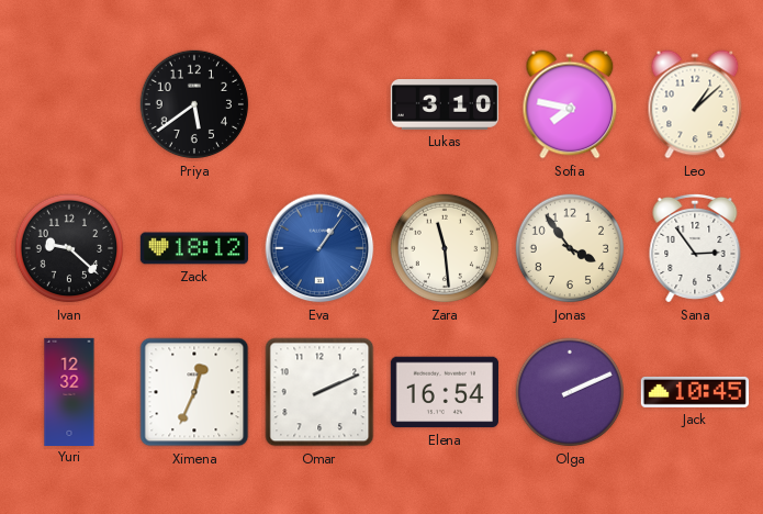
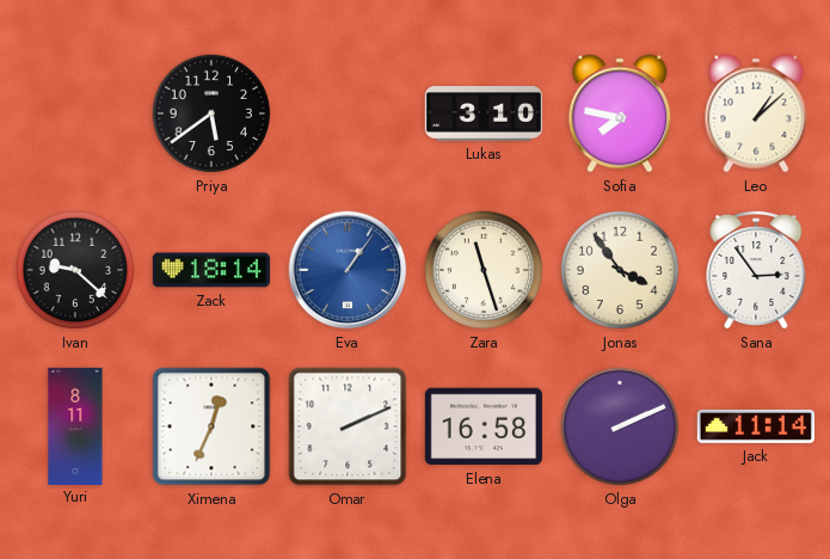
Zack: 18:12 -> 18:14 (211, 270)
Zara: 11:29 -> 11:27 (484, 270)
Yuri: 12:32 -> 8:11 (75, 425)
Elena: 16:54 -> 16:58 (484, 426)
Jack: 10:45 -> 11:14 (756, 426)
